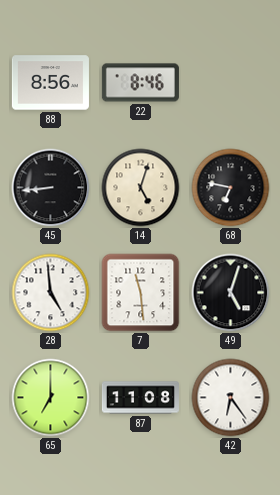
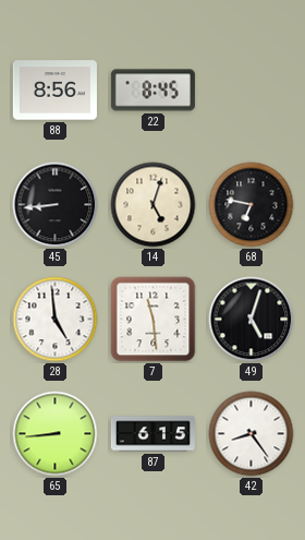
22: 8:46 -> 8:45 (152, 91)
65: 7:00 -> 8:44 (56, 434)
87: 11:08 -> 6:15 (152, 434)
42: 6:24 -> 8:24 (252, 434)
